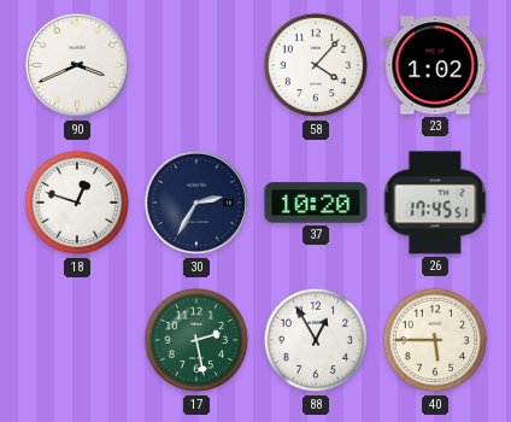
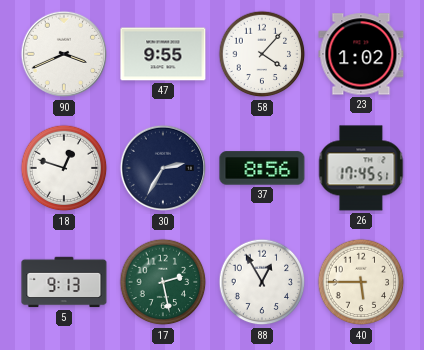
47: none -> 9:55 (163, 54)
37: 10:20 -> 8:56 (262, 168)
5: none -> 9:13 (64, 282)
